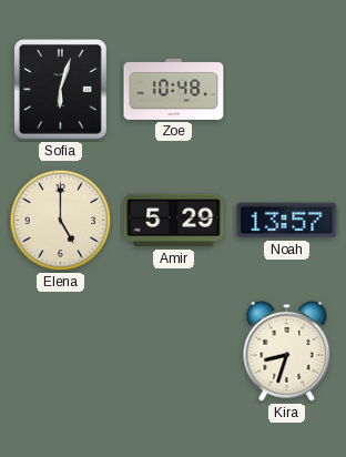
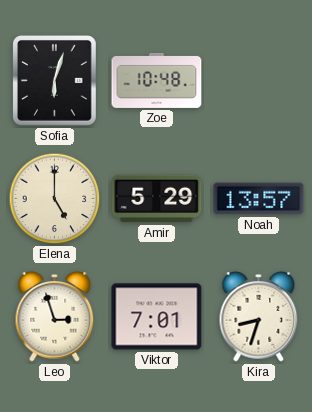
Leo: none -> 2:57 (55, 316)
Viktor: none -> 7:01 (157, 317)
